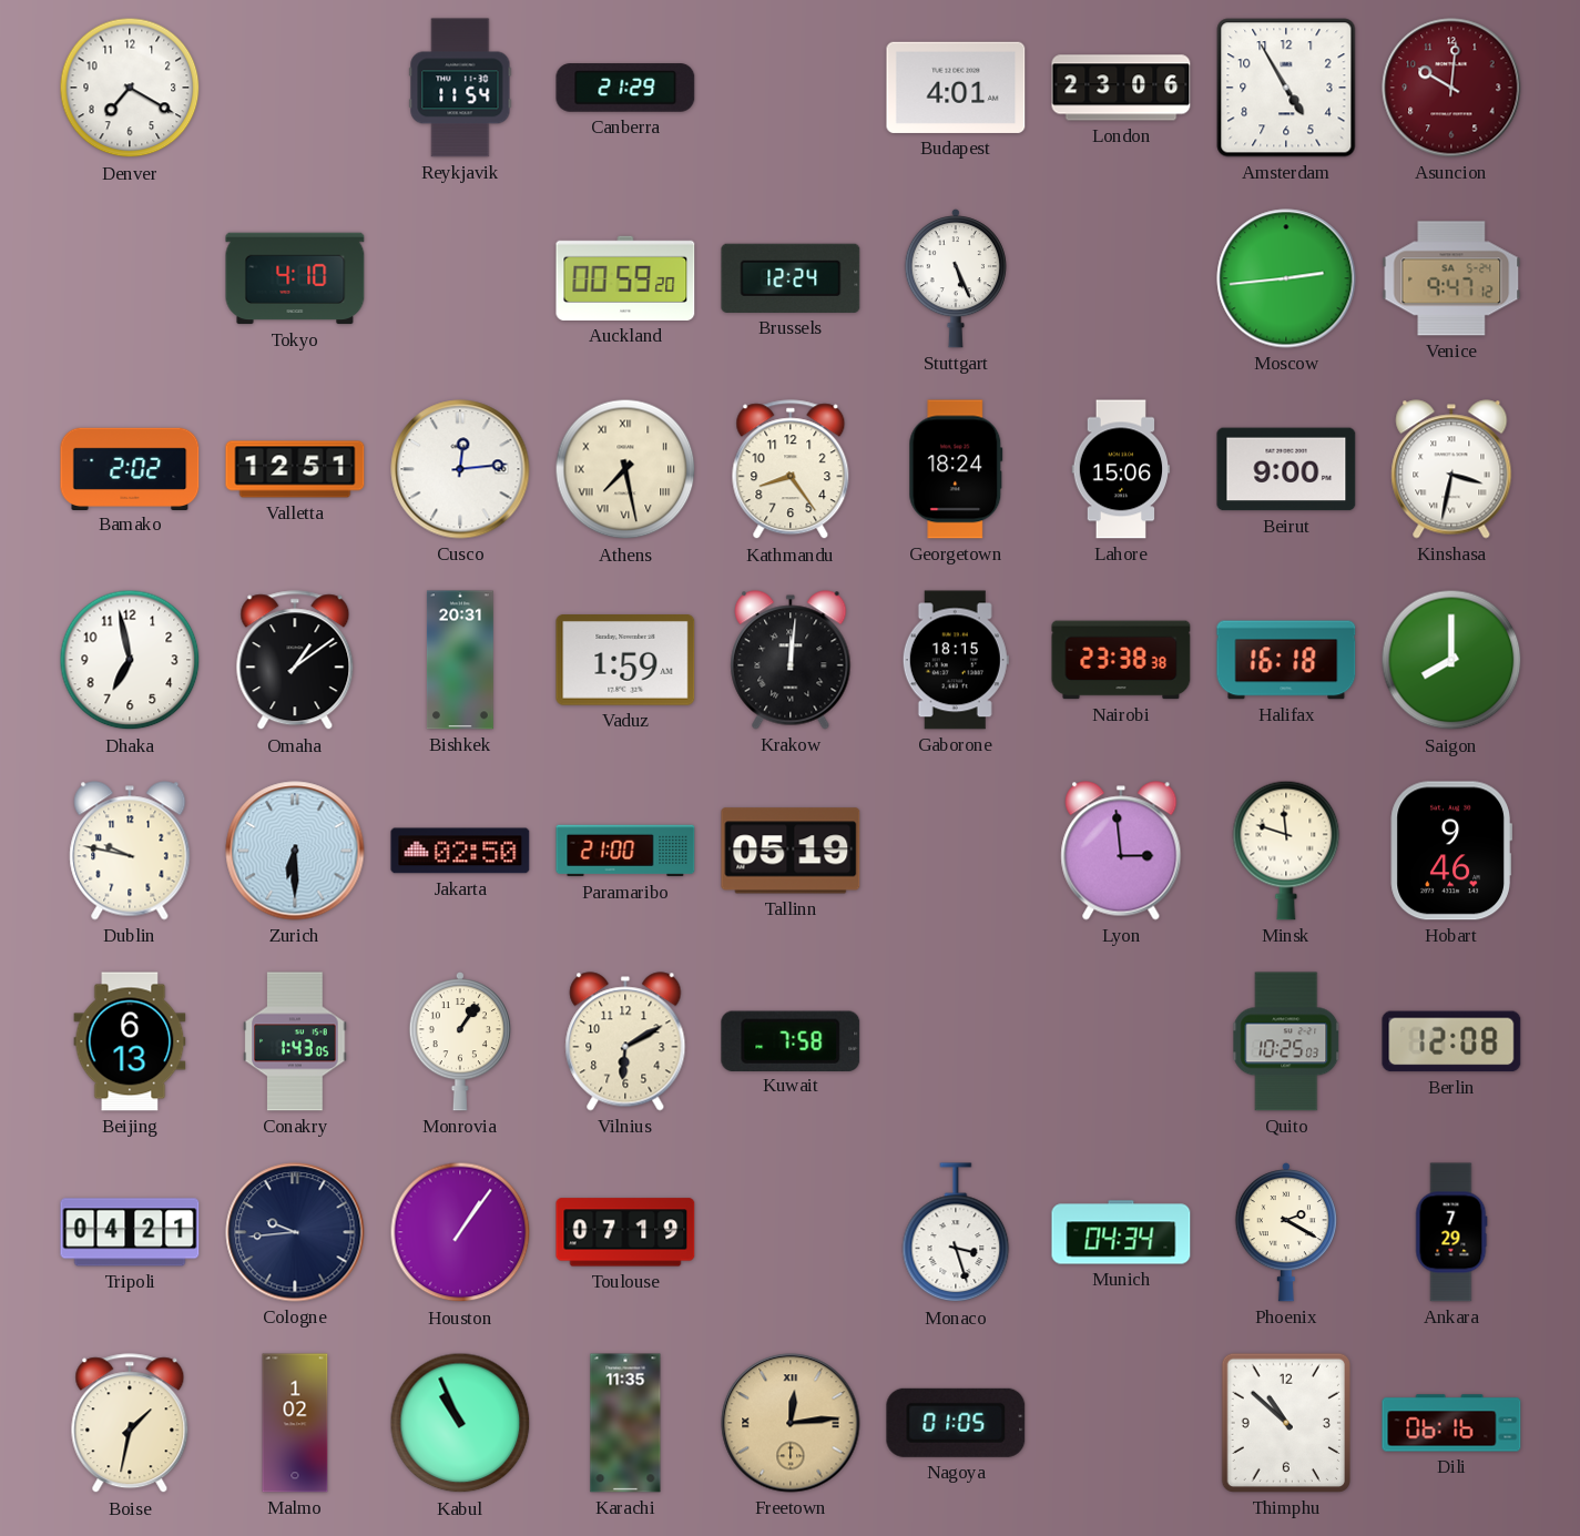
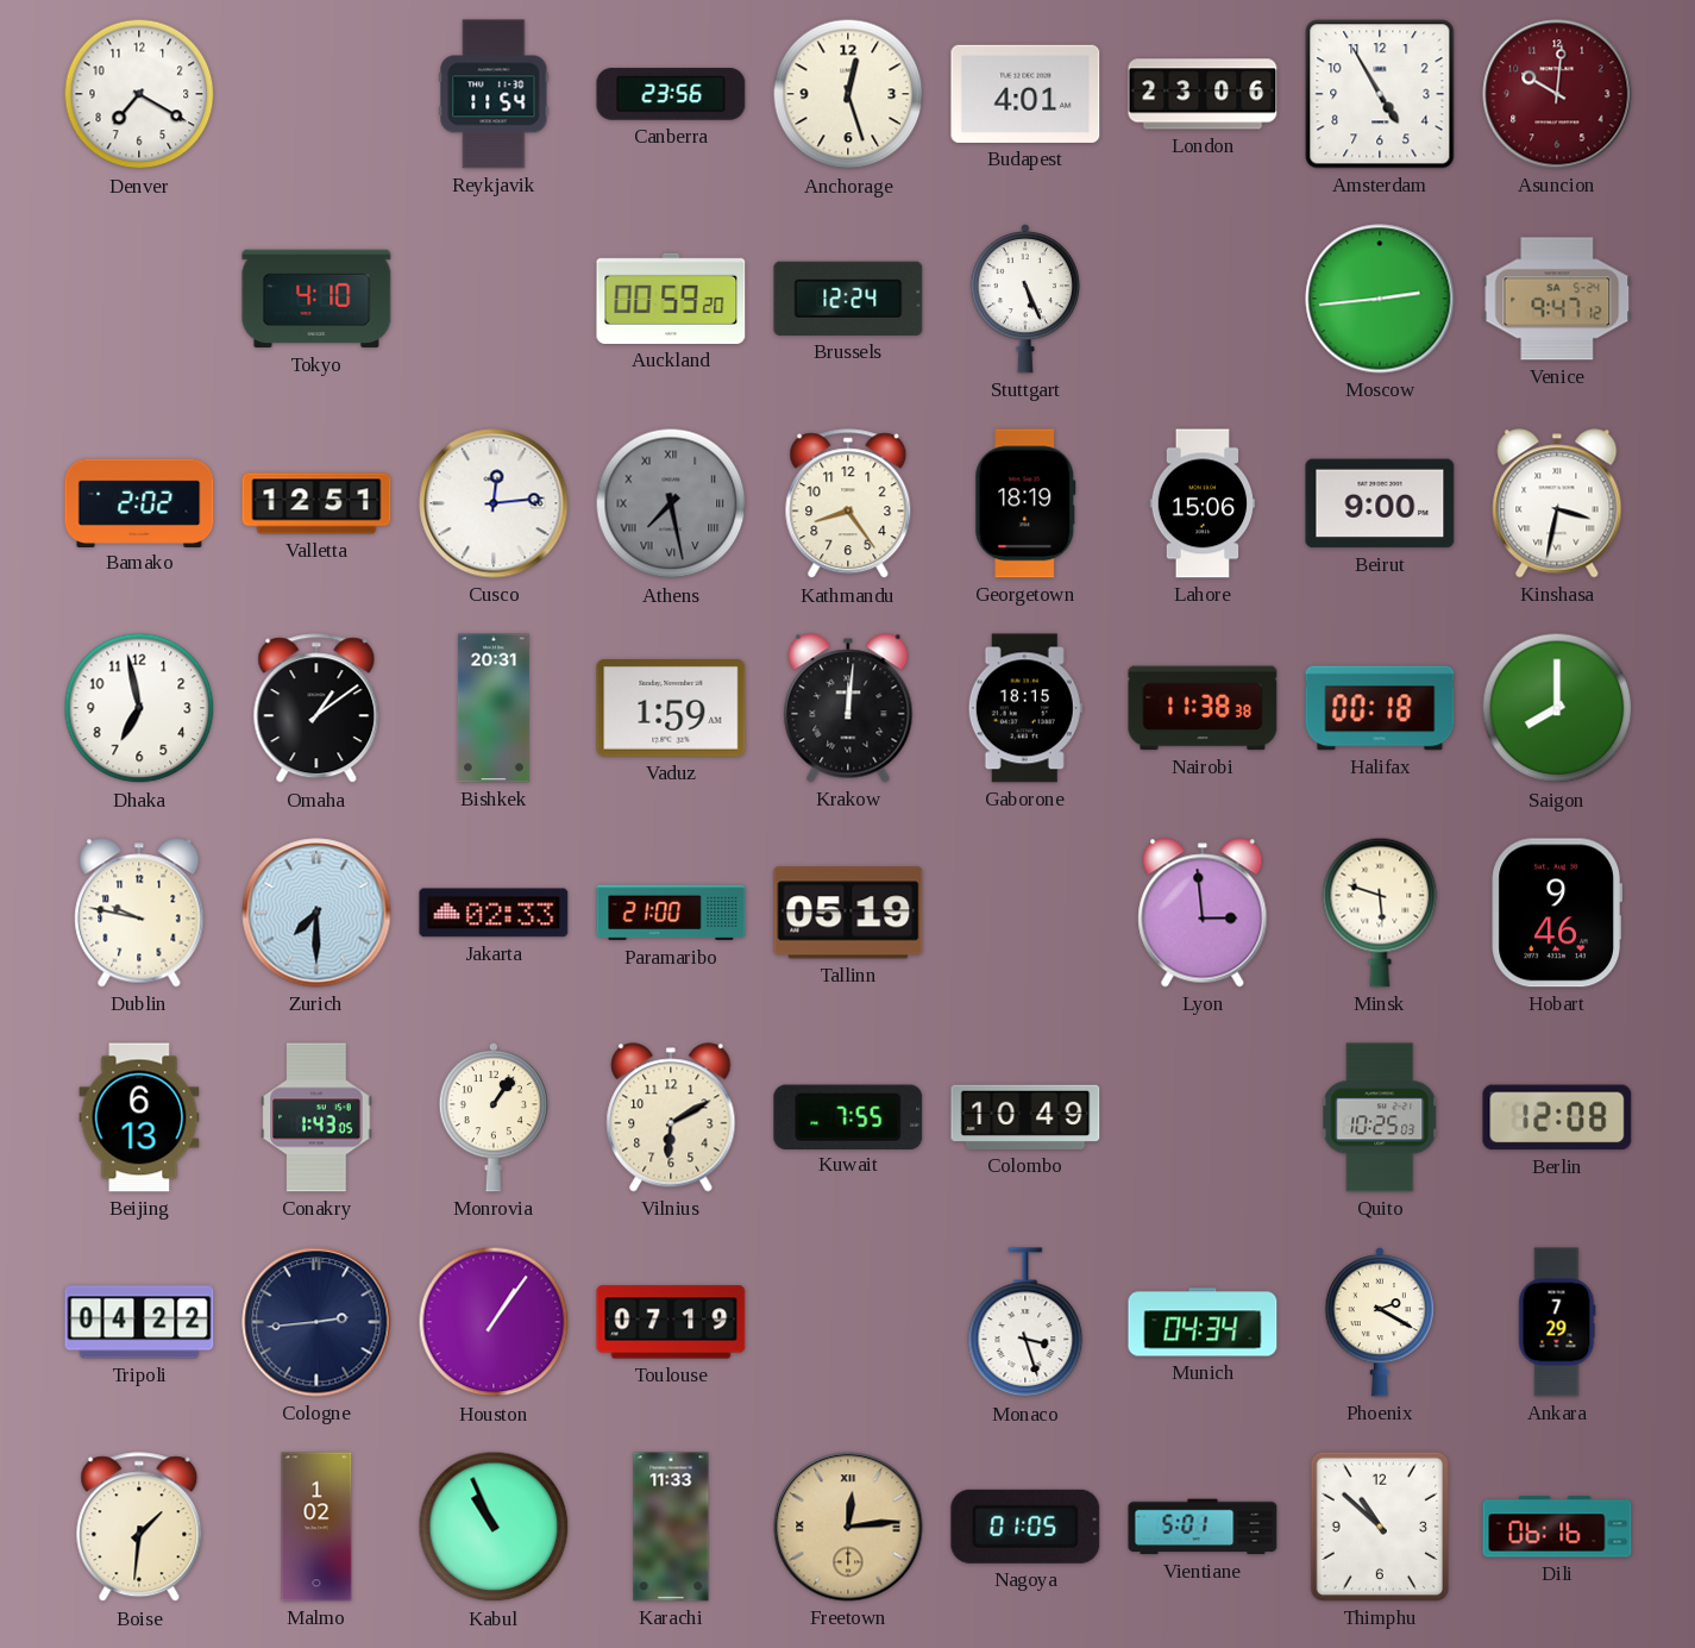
Canberra: 21:29 -> 23:56 (671, 94)
Anchorage: none -> 12:27 (848, 94)
Athens dial: cream -> grey (671, 503)
Georgetown: 18:24 -> 18:19 (1025, 503)
Nairobi: 23:38 -> 11:38 (1203, 708)
Halifax: 16:18 -> 00:18 (1380, 708)
Zurich: 6:30 -> 7:30 (316, 913)
Jakarta: 02:50 -> 02:33 (494, 913)
Minsk: 11:48 -> 5:48 (1380, 913)
Kuwait: 7:58 -> 7:55 (848, 1116)
Colombo: none -> 10:49 (1025, 1117)
Tripoli: 04:21 -> 04:22 (139, 1322)
Cologne: 9:44 -> 2:44 (316, 1322)
Boise: 1:32 -> 1:31 (139, 1528)
Karachi: 11:35 -> 11:33 (671, 1527)
Vientiane: none -> 5:01 (1203, 1527)
